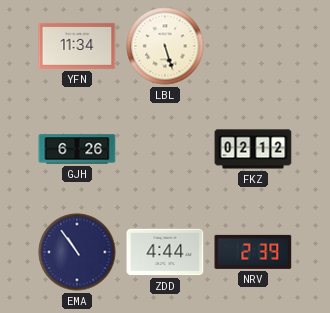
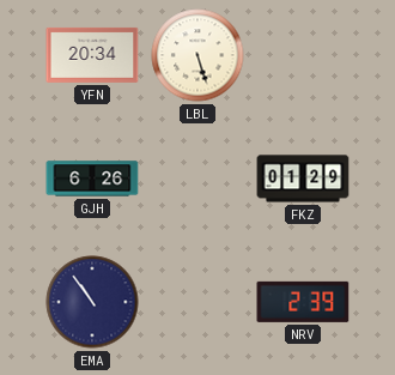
YFN: 11:34 -> 20:34 (92, 55)
FKZ: 02:12 -> 01:29 (303, 179)
ZDD: 4:44 -> none (165, 252)
